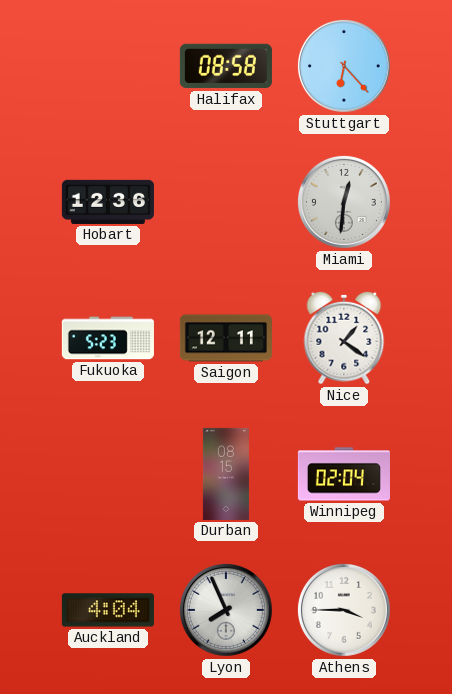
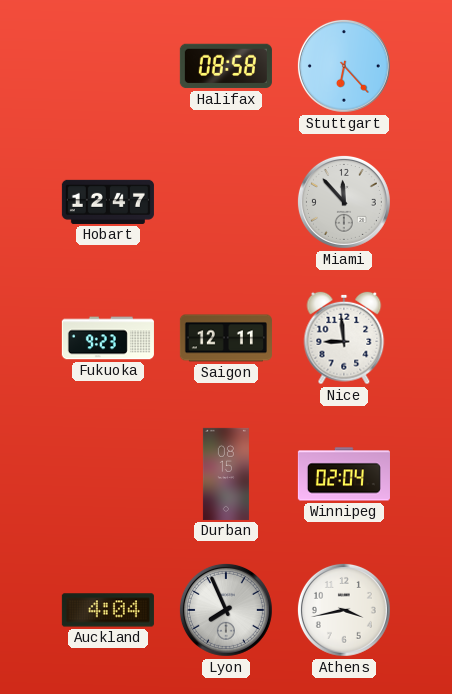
Hobart: 12:36 -> 12:47 (108, 202)
Miami: 12:31 -> 11:53 (344, 202)
Fukuoka: 5:23 -> 9:23 (108, 338)
Nice: 1:21 -> 8:59 (344, 338)
Athens: 3:45 -> 3:43 (344, 610)
